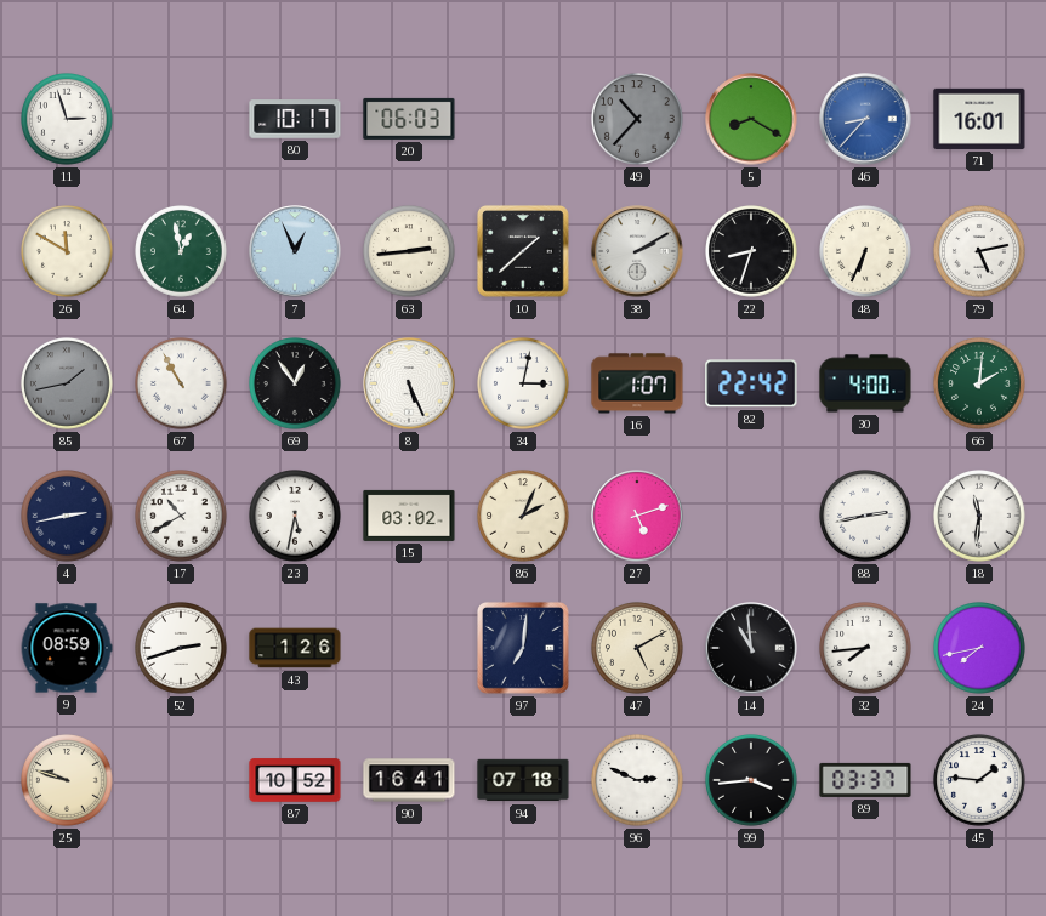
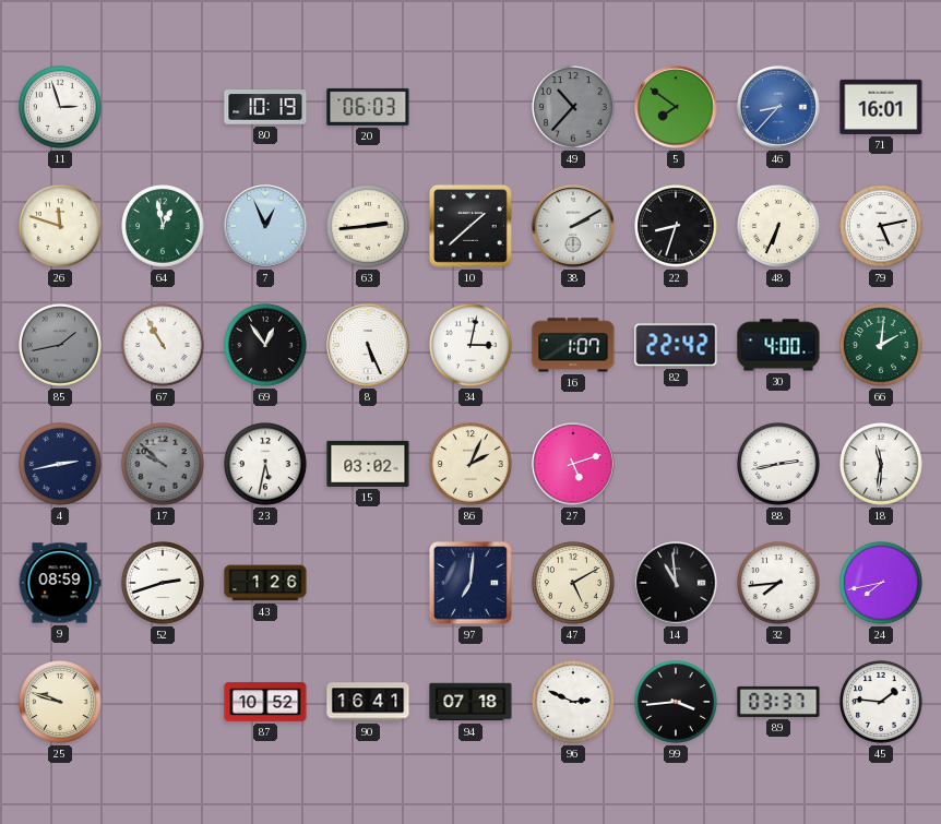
80: 10:17 -> 10:19 (265, 107)
5: 8:20 -> 7:51 (676, 107)
26: 11:50 -> 11:48 (61, 227)
17: 10:40 -> 9:52 (164, 465)
17 dial: white -> grey (164, 465)
